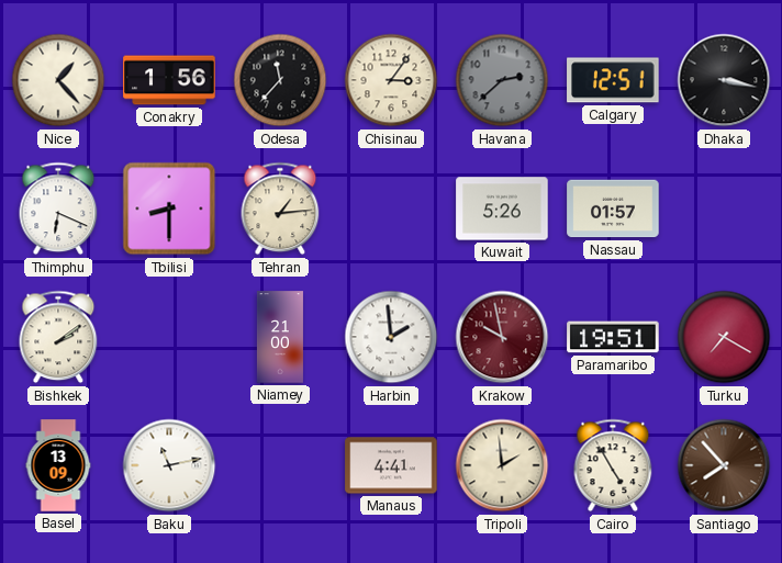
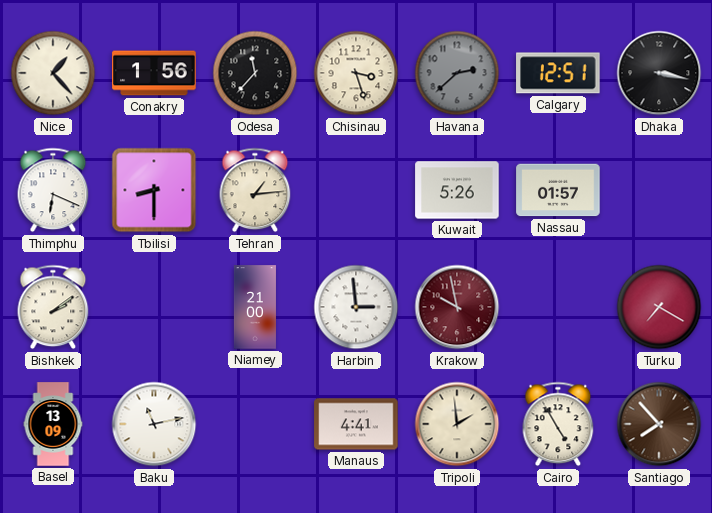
Chisinau: 3:06 -> 3:27 (356, 73)
Harbin: 1:59 -> 2:59 (356, 307)
Paramaribo: 19:51 -> none (613, 337)
